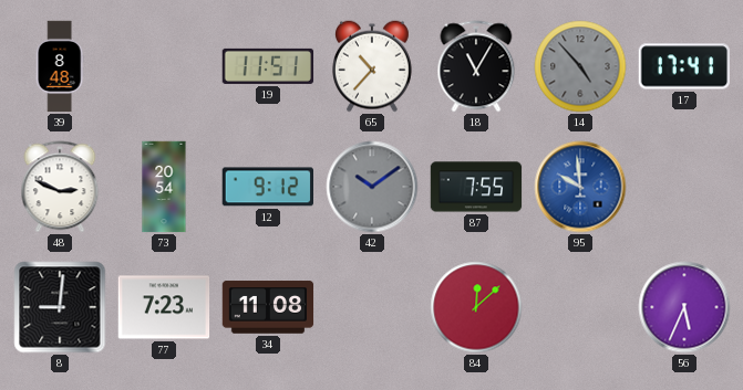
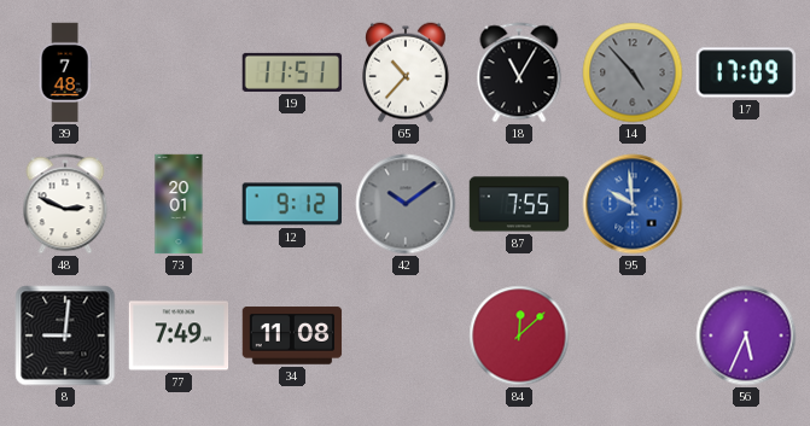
39: 8:48 -> 7:48 (65, 72)
17: 17:41 -> 17:09 (745, 72)
73: 20:54 -> 20:01 (179, 204)
77: 7:23 -> 7:49 (179, 335)
